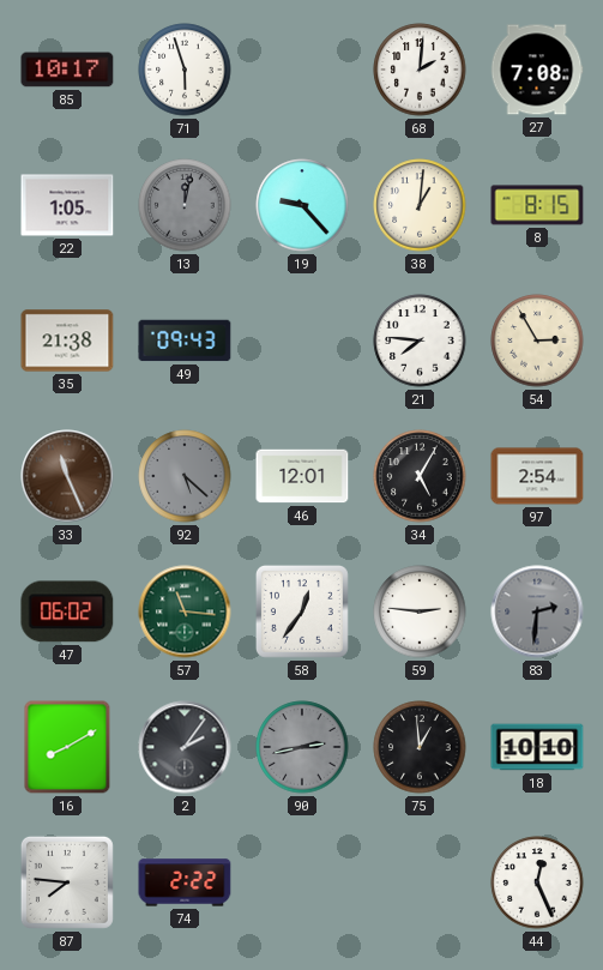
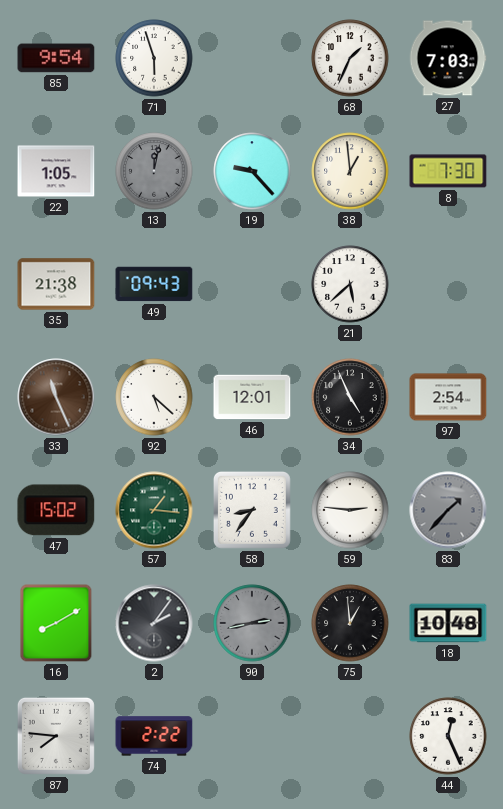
85: 10:17 -> 9:54 (56, 58)
68: 2:01 -> 1:34 (350, 58)
27: 7:08 -> 7:03 (448, 58)
38: 1:01 -> 12:59 (350, 171)
8: 8:15 -> 7:30 (448, 171)
21: 7:46 -> 5:38 (350, 284)
54: 2:55 -> none (537, 341)
92 dial: grey -> white (154, 397)
34: 5:05 -> 4:56 (350, 397)
47: 06:02 -> 15:02 (56, 510)
57: 11:16 -> 1:16 (154, 510)
58: 12:36 -> 8:36 (252, 510)
83: 2:31 -> 1:37 (448, 510)
18: 10:10 -> 10:48 (448, 623)
